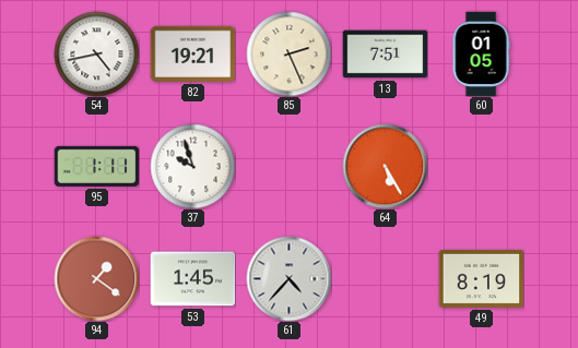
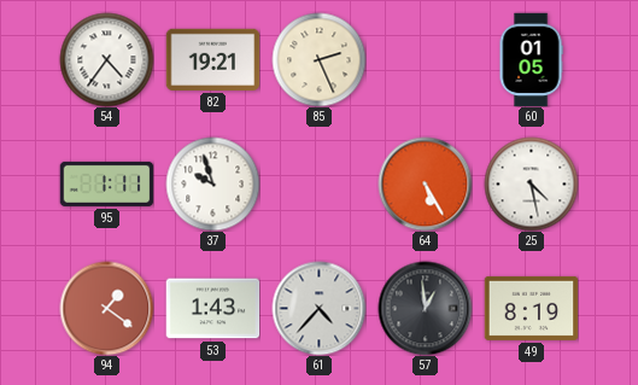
54: 4:43 -> 4:36 (106, 59)
13: 7:51 -> none (385, 55)
25: none -> 4:28 (531, 183)
53: 1:45 -> 1:43 (212, 309)
57: none -> 12:59 (425, 308)
